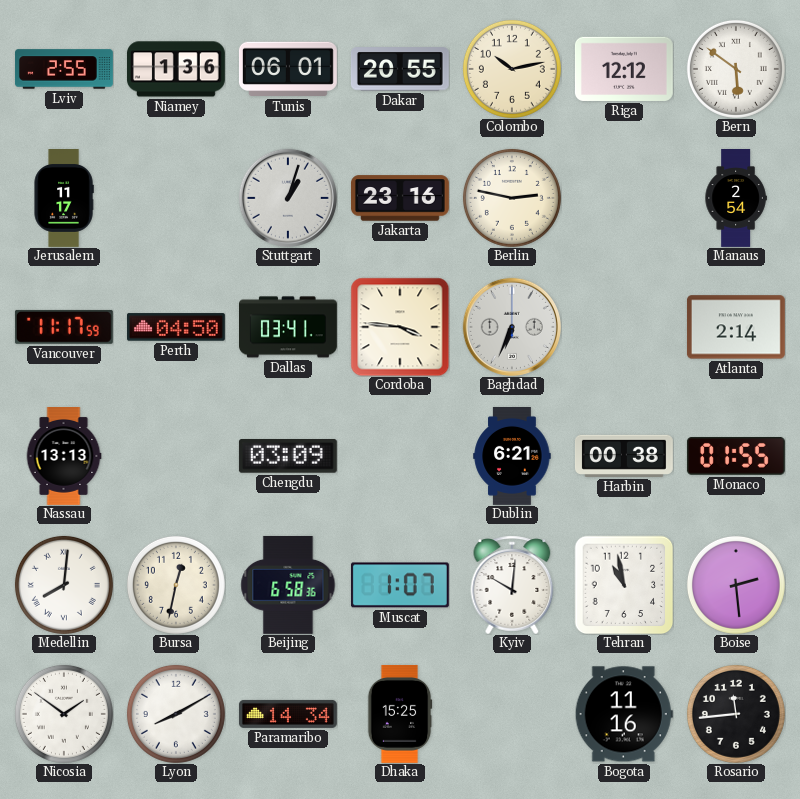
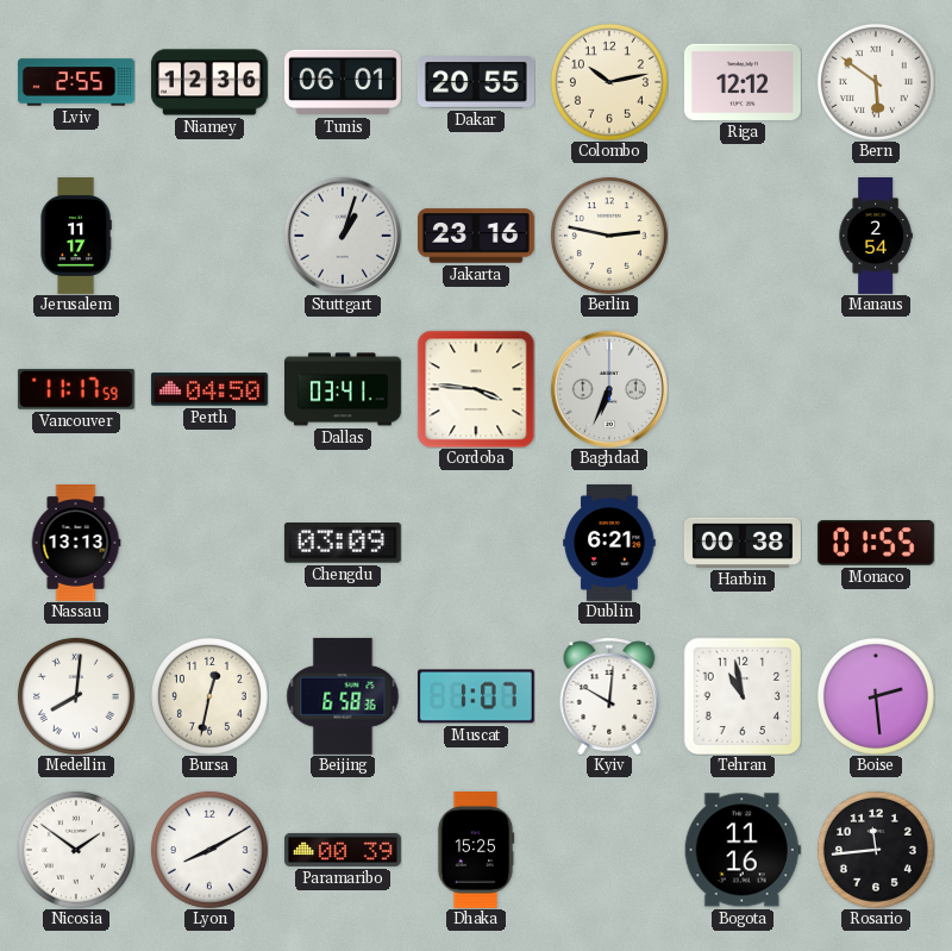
Niamey: 1:36 -> 12:36 (209, 82)
Atlanta: 2:14 -> none (736, 327)
Paramaribo: 14:34 -> 00:39 (343, 850)
